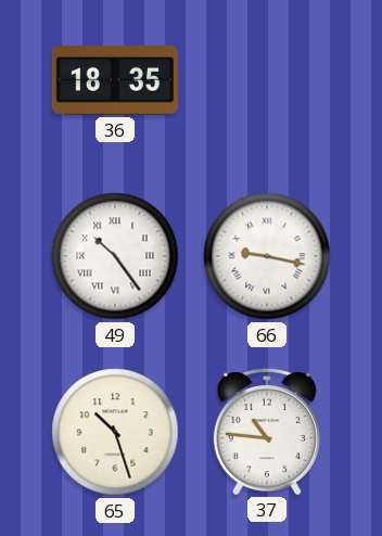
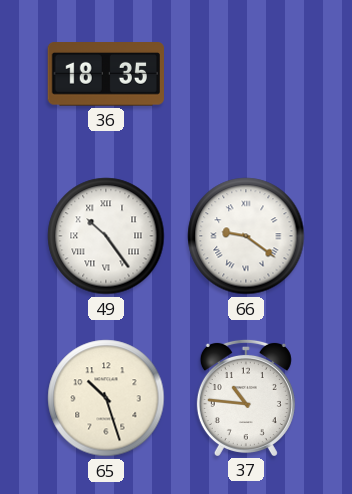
66: 9:17 -> 9:21 (246, 236)
